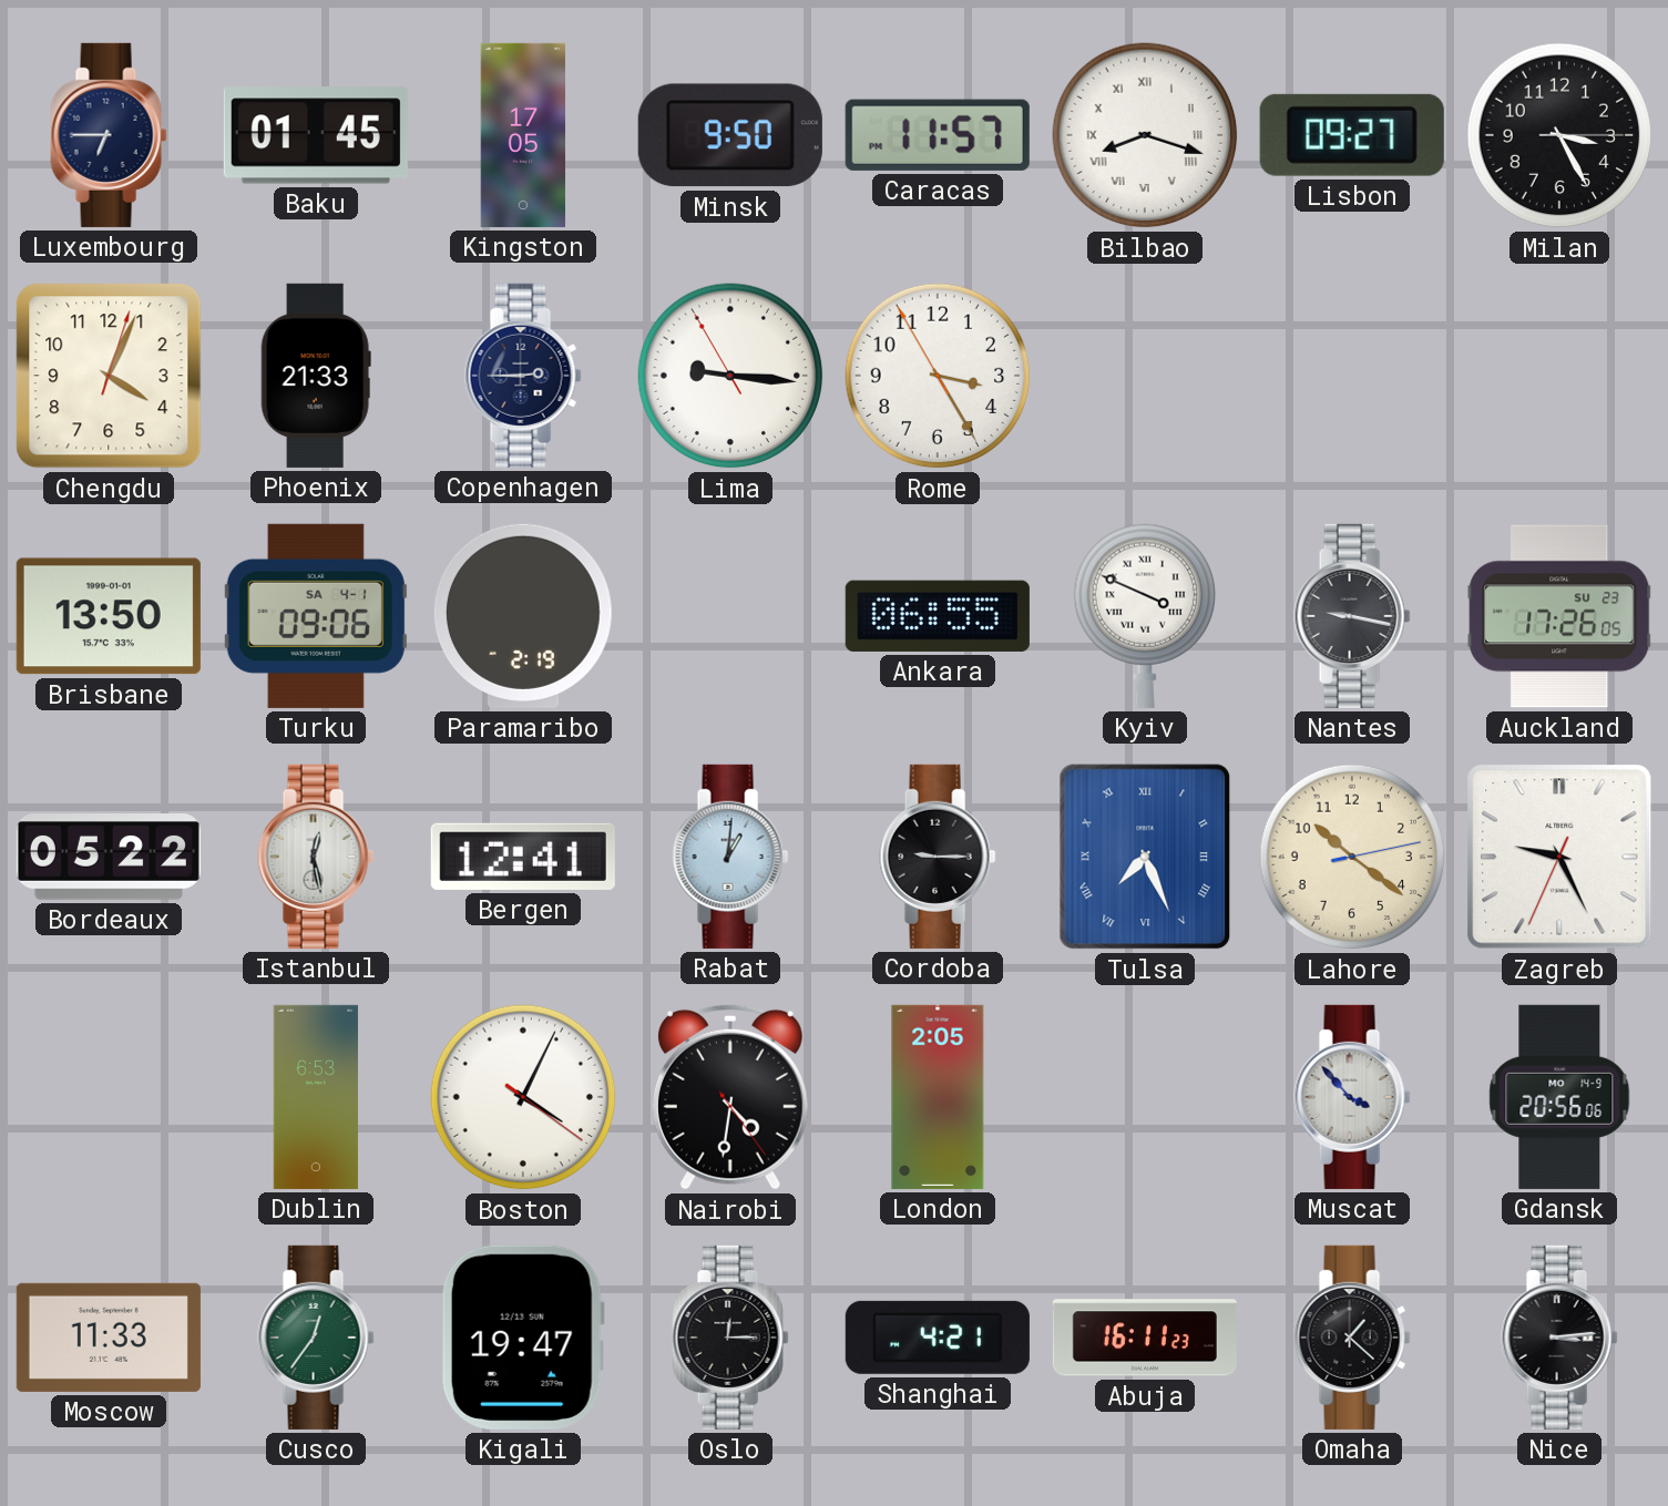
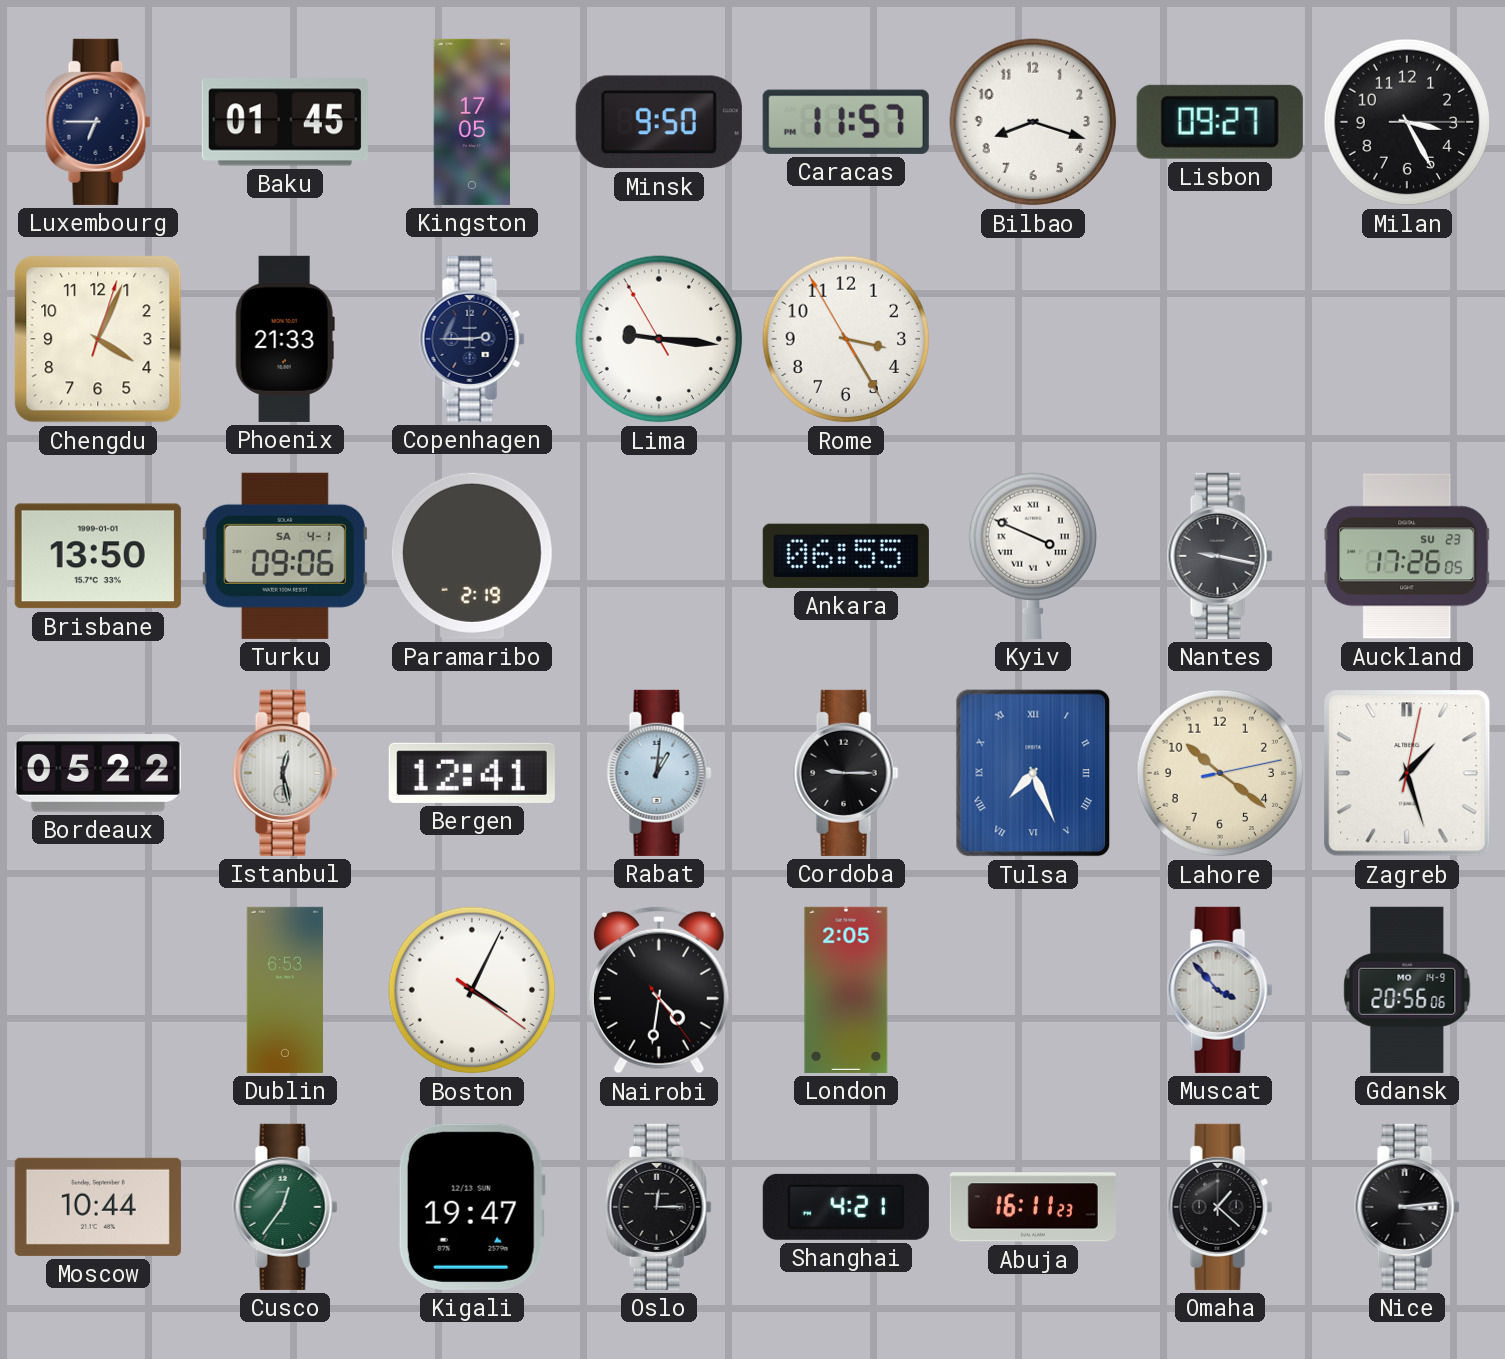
Bilbao numerals: Roman -> Arabic (1033, 122)
Zagreb: 9:25 -> 1:27 (1407, 773)
Moscow: 11:33 -> 10:44 (98, 1207)
